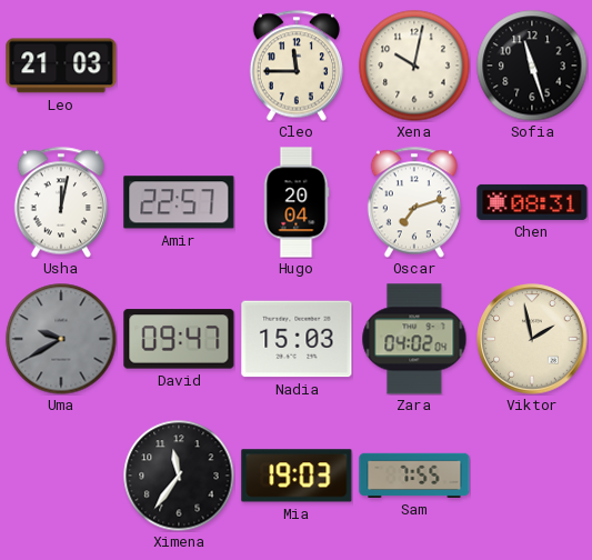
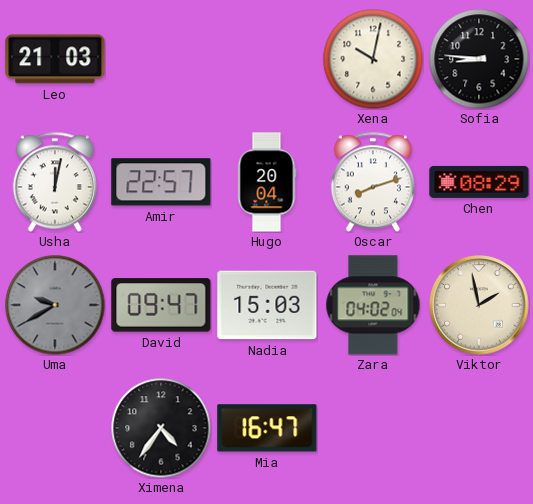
Cleo: 11:45 -> none (295, 66)
Sofia: 11:27 -> 8:46 (479, 59)
Oscar: 7:12 -> 8:12 (372, 182)
Chen: 08:31 -> 08:29 (479, 182)
Ximena: 11:36 -> 4:36 (161, 428)
Mia: 19:03 -> 16:47 (267, 428)
Sam: 7:55 -> none (414, 476)
